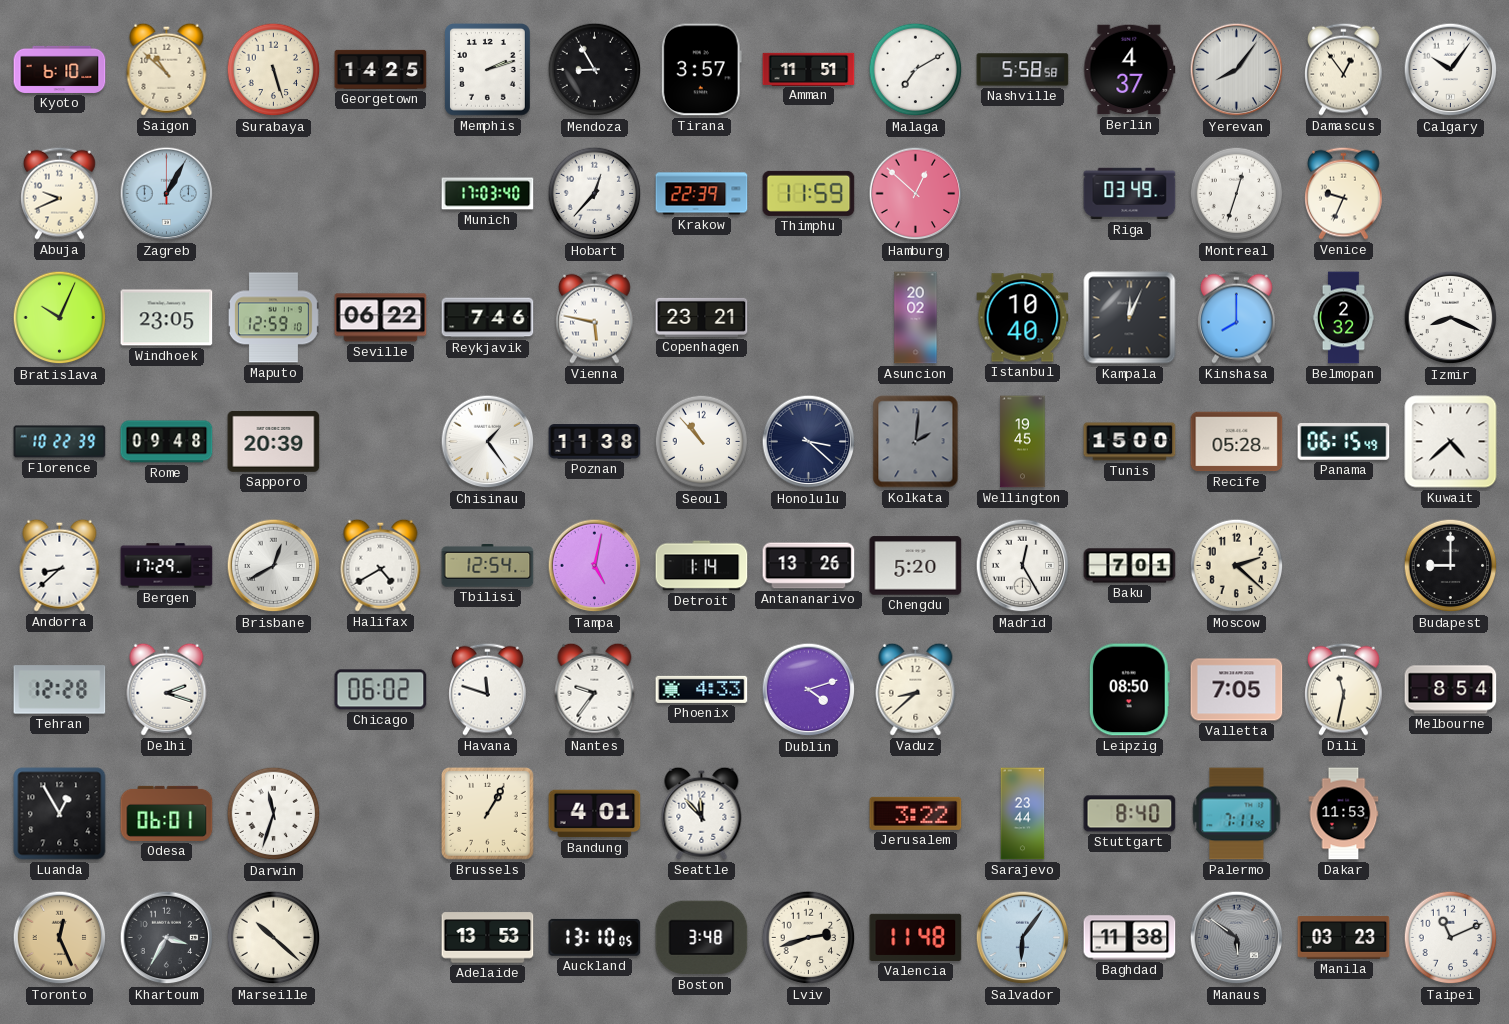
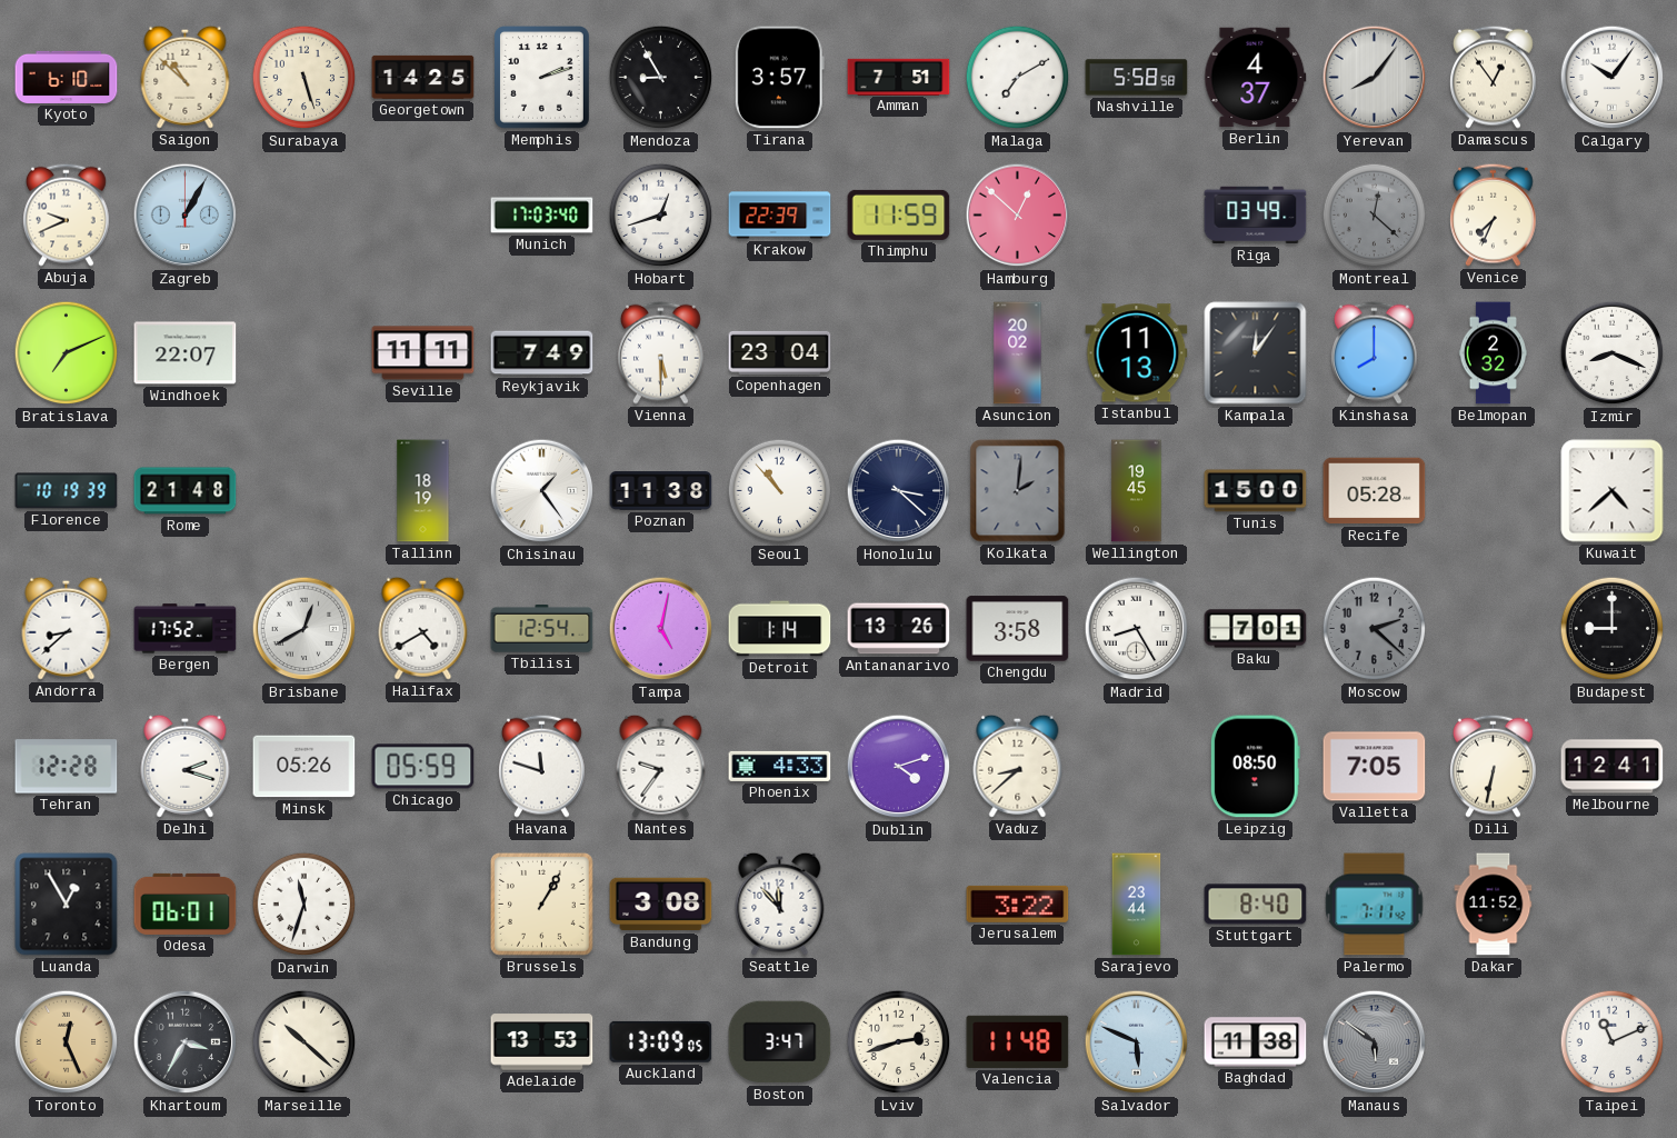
Amman: 11:51 -> 7:51 (899, 77)
Hobart: 12:37 -> 12:42 (661, 216)
Montreal: 12:33 -> 12:22 (1375, 216)
Montreal dial: white -> grey (1375, 216)
Venice: 9:34 -> 7:34 (1494, 214)
Bratislava: 10:04 -> 7:11 (67, 353)
Windhoek: 23:05 -> 22:07 (186, 353)
Maputo: 12:59 -> none (273, 318)
Seville: 06:22 -> 11:11 (423, 353)
Reykjavik: 7:46 -> 7:49 (542, 353)
Vienna: 5:47 -> 5:30 (661, 352)
Copenhagen: 23:21 -> 23:04 (780, 352)
Istanbul: 10:40 -> 11:13 (1137, 353)
Kampala: 12:04 -> 12:06 (1256, 353)
Florence: 10:22 -> 10:19 (67, 491)
Rome: 09:48 -> 21:48 (186, 491)
Sapporo: 20:39 -> none (274, 441)
Tallinn: none -> 18:19 (423, 491)
Panama: 06:15 -> none (1344, 442)
Bergen: 17:29 -> 17:52 (186, 629)
Chengdu: 5:20 -> 3:58 (1018, 629)
Madrid: 12:25 -> 8:25 (1137, 629)
Moscow dial: cream -> grey (1375, 629)
Minsk: none -> 05:26 (305, 767)
Chicago: 06:02 -> 05:59 (423, 767)
Dili: 11:32 -> 6:32 (1494, 766)
Melbourne: 8:54 -> 12:41 (1613, 767)
Bandung: 4:01 -> 3:08 (661, 905)
Dakar: 11:53 -> 11:52 (1494, 905)
Auckland: 13:10 -> 13:09 (661, 1041)
Boston: 3:48 -> 3:47 (780, 1042)
Salvador: 6:06 -> 5:49 (1137, 1042)
Manila: 03:23 -> none (1344, 938)
